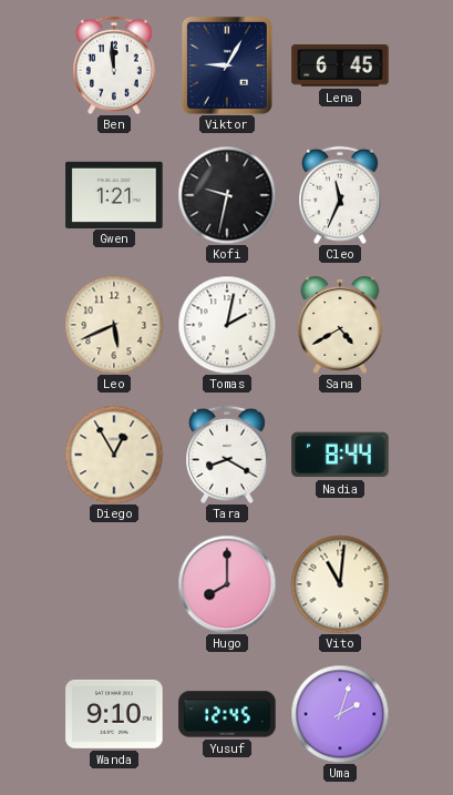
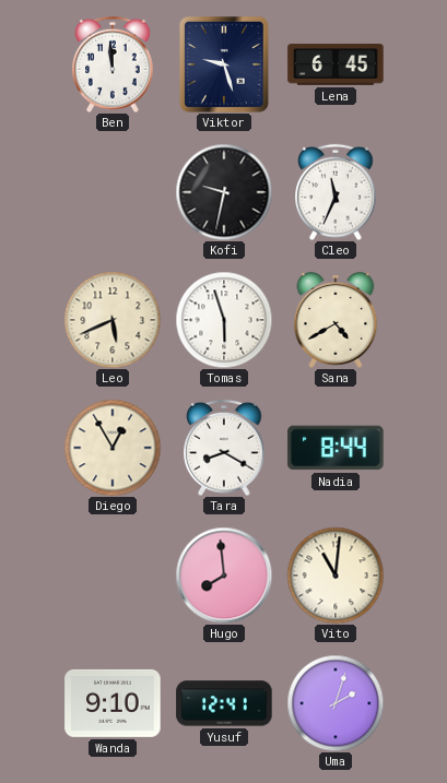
Viktor: 9:05 -> 9:27 (224, 64)
Gwen: 1:21 -> none (114, 194)
Tomas: 2:02 -> 5:57 (224, 320)
Hugo: 8:00 -> 7:59 (224, 576)
Yusuf: 12:45 -> 12:41 (224, 703)
